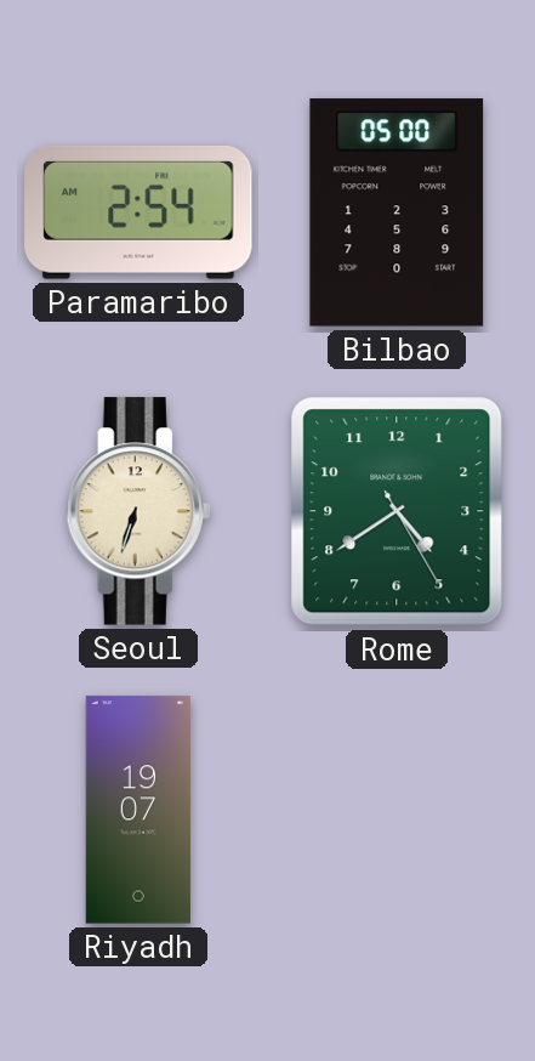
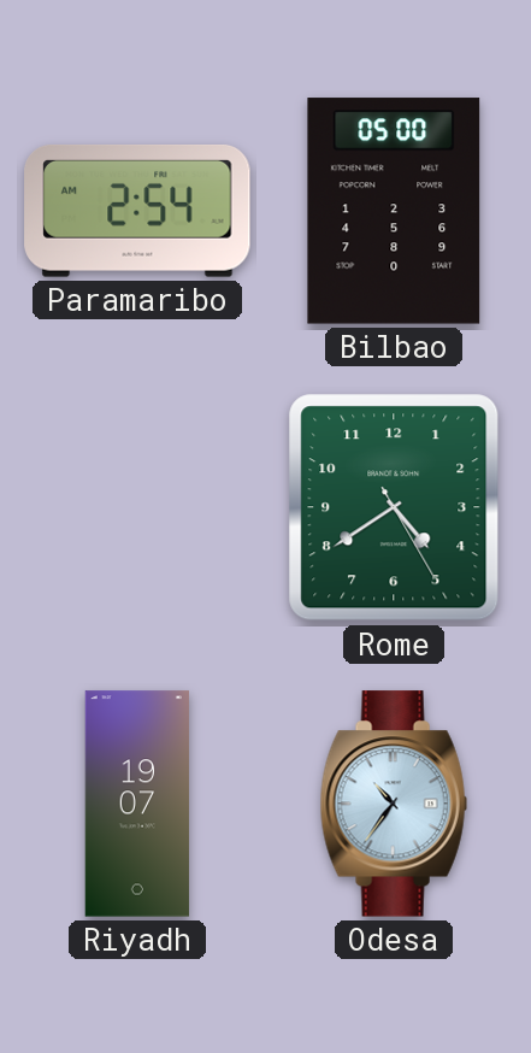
Seoul: 6:33 -> none (138, 511)
Odesa: none -> 10:36 (394, 804)
